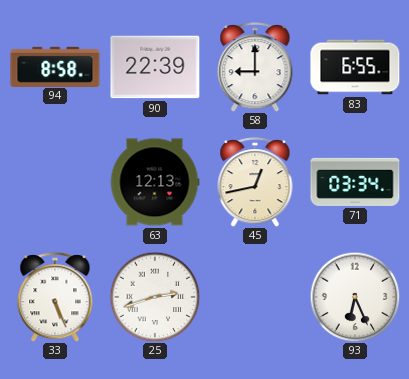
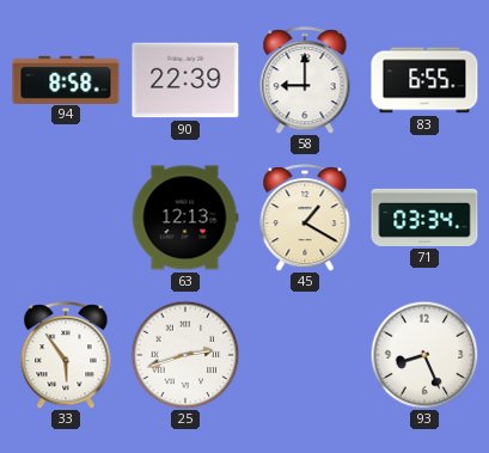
45: 12:43 -> 1:20 (305, 218)
33: 5:26 -> 5:54 (66, 355)
93: 6:26 -> 8:26 (424, 355)
